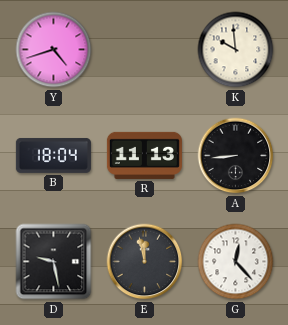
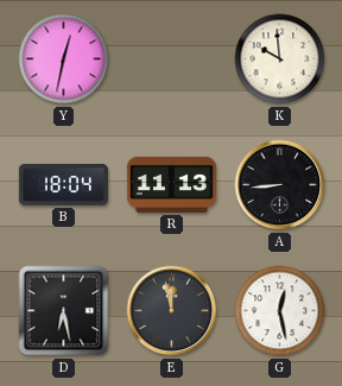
Y: 4:42 -> 12:32 (64, 59)
D: 9:28 -> 6:28 (64, 311)
G: 12:23 -> 12:28 (280, 311)
